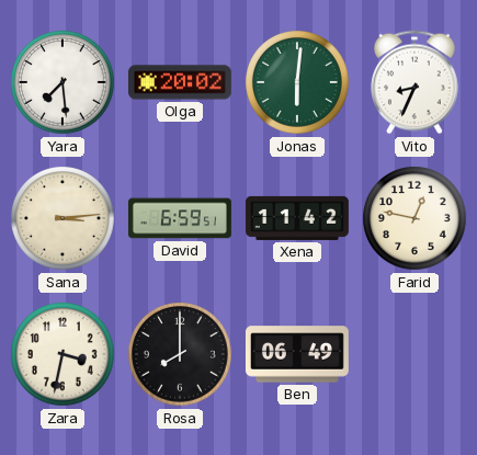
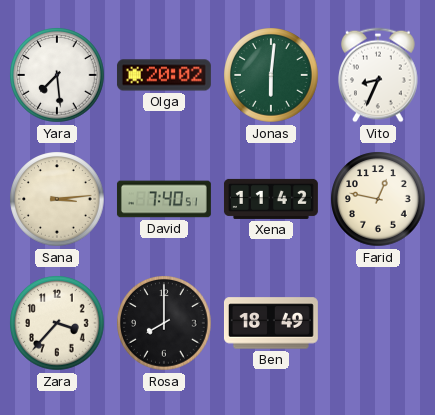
David: 6:59 -> 7:40 (164, 199)
Zara: 3:32 -> 3:37 (57, 323)
Ben: 06:49 -> 18:49 (271, 323)
